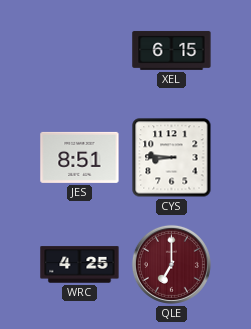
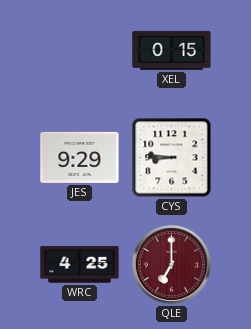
XEL: 6:15 -> 0:15 (172, 50)
JES: 8:51 -> 9:29 (80, 157)
